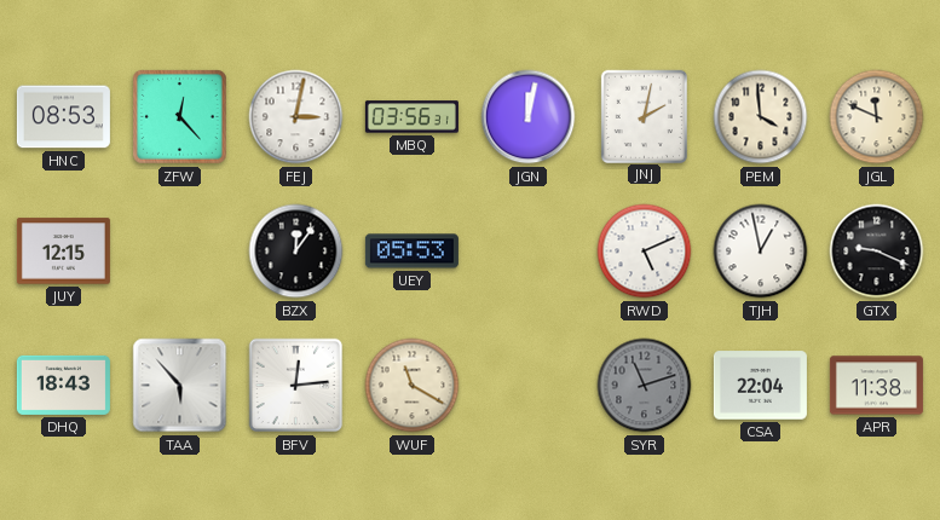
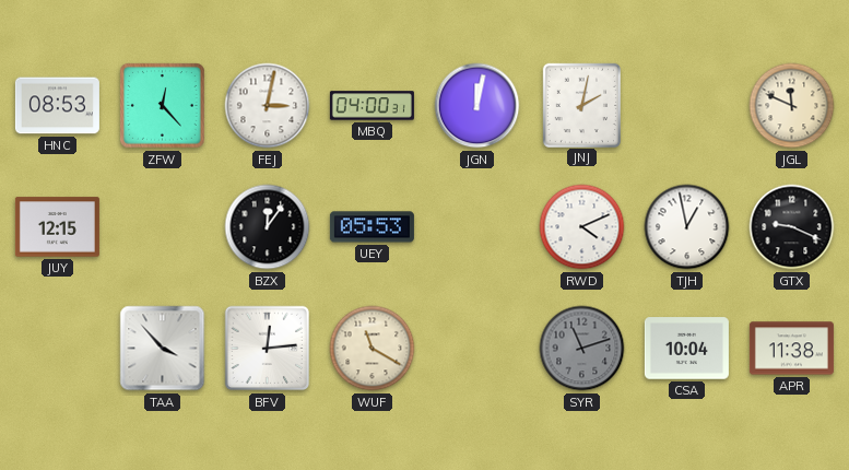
MBQ: 03:56 -> 04:00 (372, 106)
PEM: 3:59 -> none (761, 117)
RWD: 5:11 -> 4:11 (582, 227)
DHQ: 18:43 -> none (63, 385)
TAA: 5:53 -> 3:53 (163, 349)
CSA: 22:04 -> 10:04 (686, 349)
